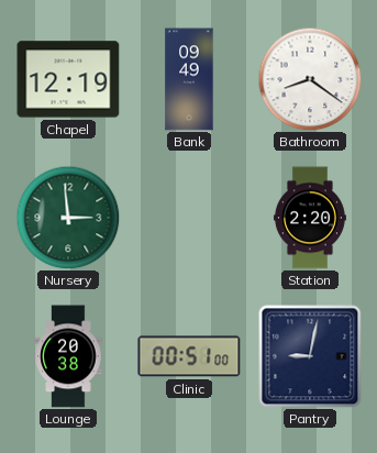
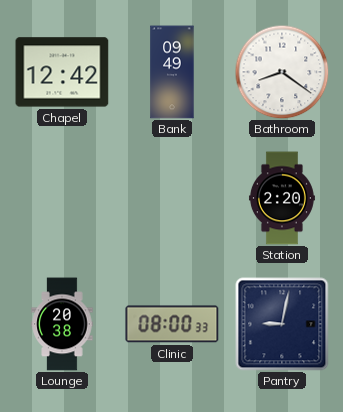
Chapel: 12:19 -> 12:42 (62, 72)
Nursery: 2:59 -> none (68, 218)
Clinic: 00:51 -> 08:00 (172, 324)
